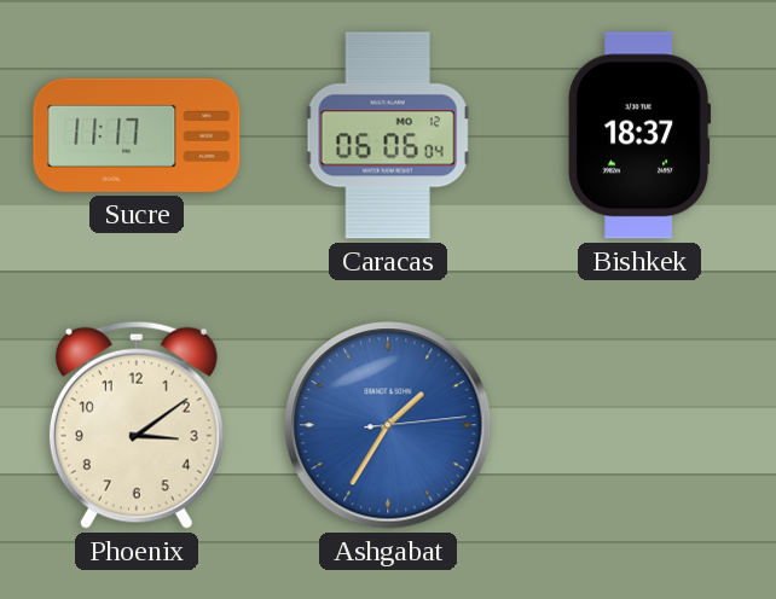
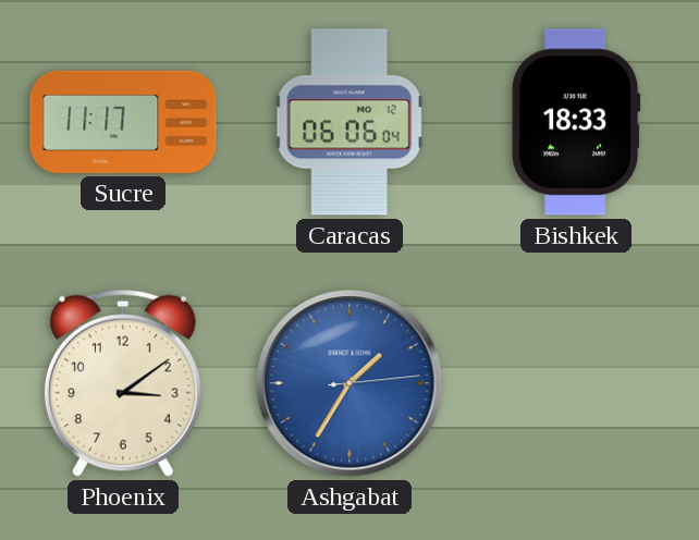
Bishkek: 18:37 -> 18:33 (576, 122)
